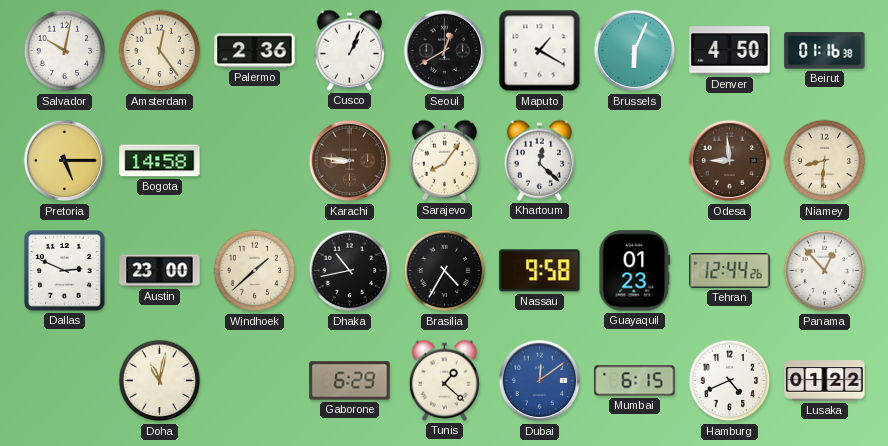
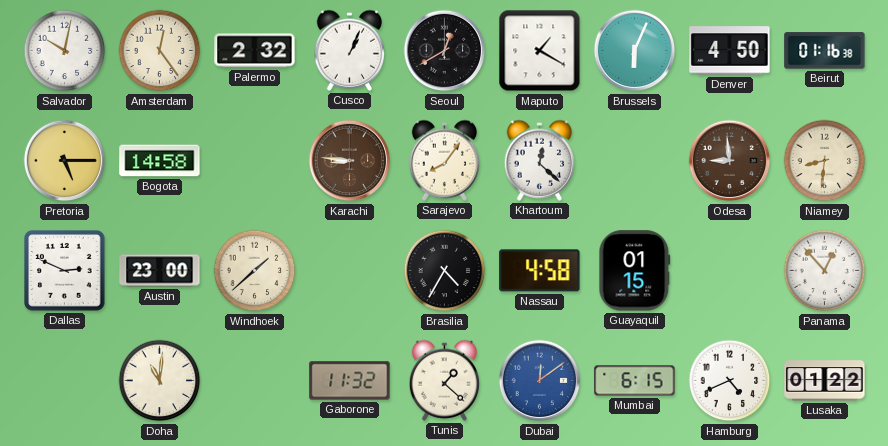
Palermo: 2:36 -> 2:32 (255, 51)
Dhaka: 10:43 -> none (350, 271)
Nassau: 9:58 -> 4:58 (540, 271)
Guayaquil: 01:23 -> 01:15 (635, 271)
Tehran: 12:44 -> none (730, 271)
Doha: 11:02 -> 11:01 (160, 381)
Gaborone: 6:29 -> 11:32 (350, 381)
